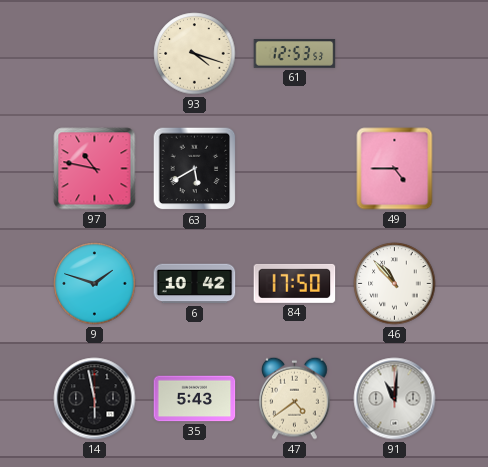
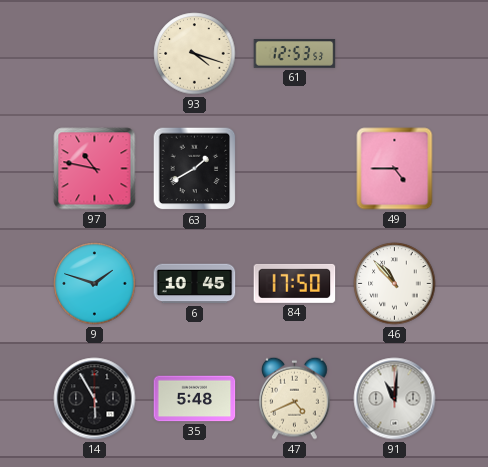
63: 5:40 -> 1:40 (195, 169)
6: 10:42 -> 10:45 (195, 284)
14: 5:58 -> 5:55 (95, 399)
35: 5:43 -> 5:48 (195, 399)
47: 4:39 -> 4:41 (295, 398)
